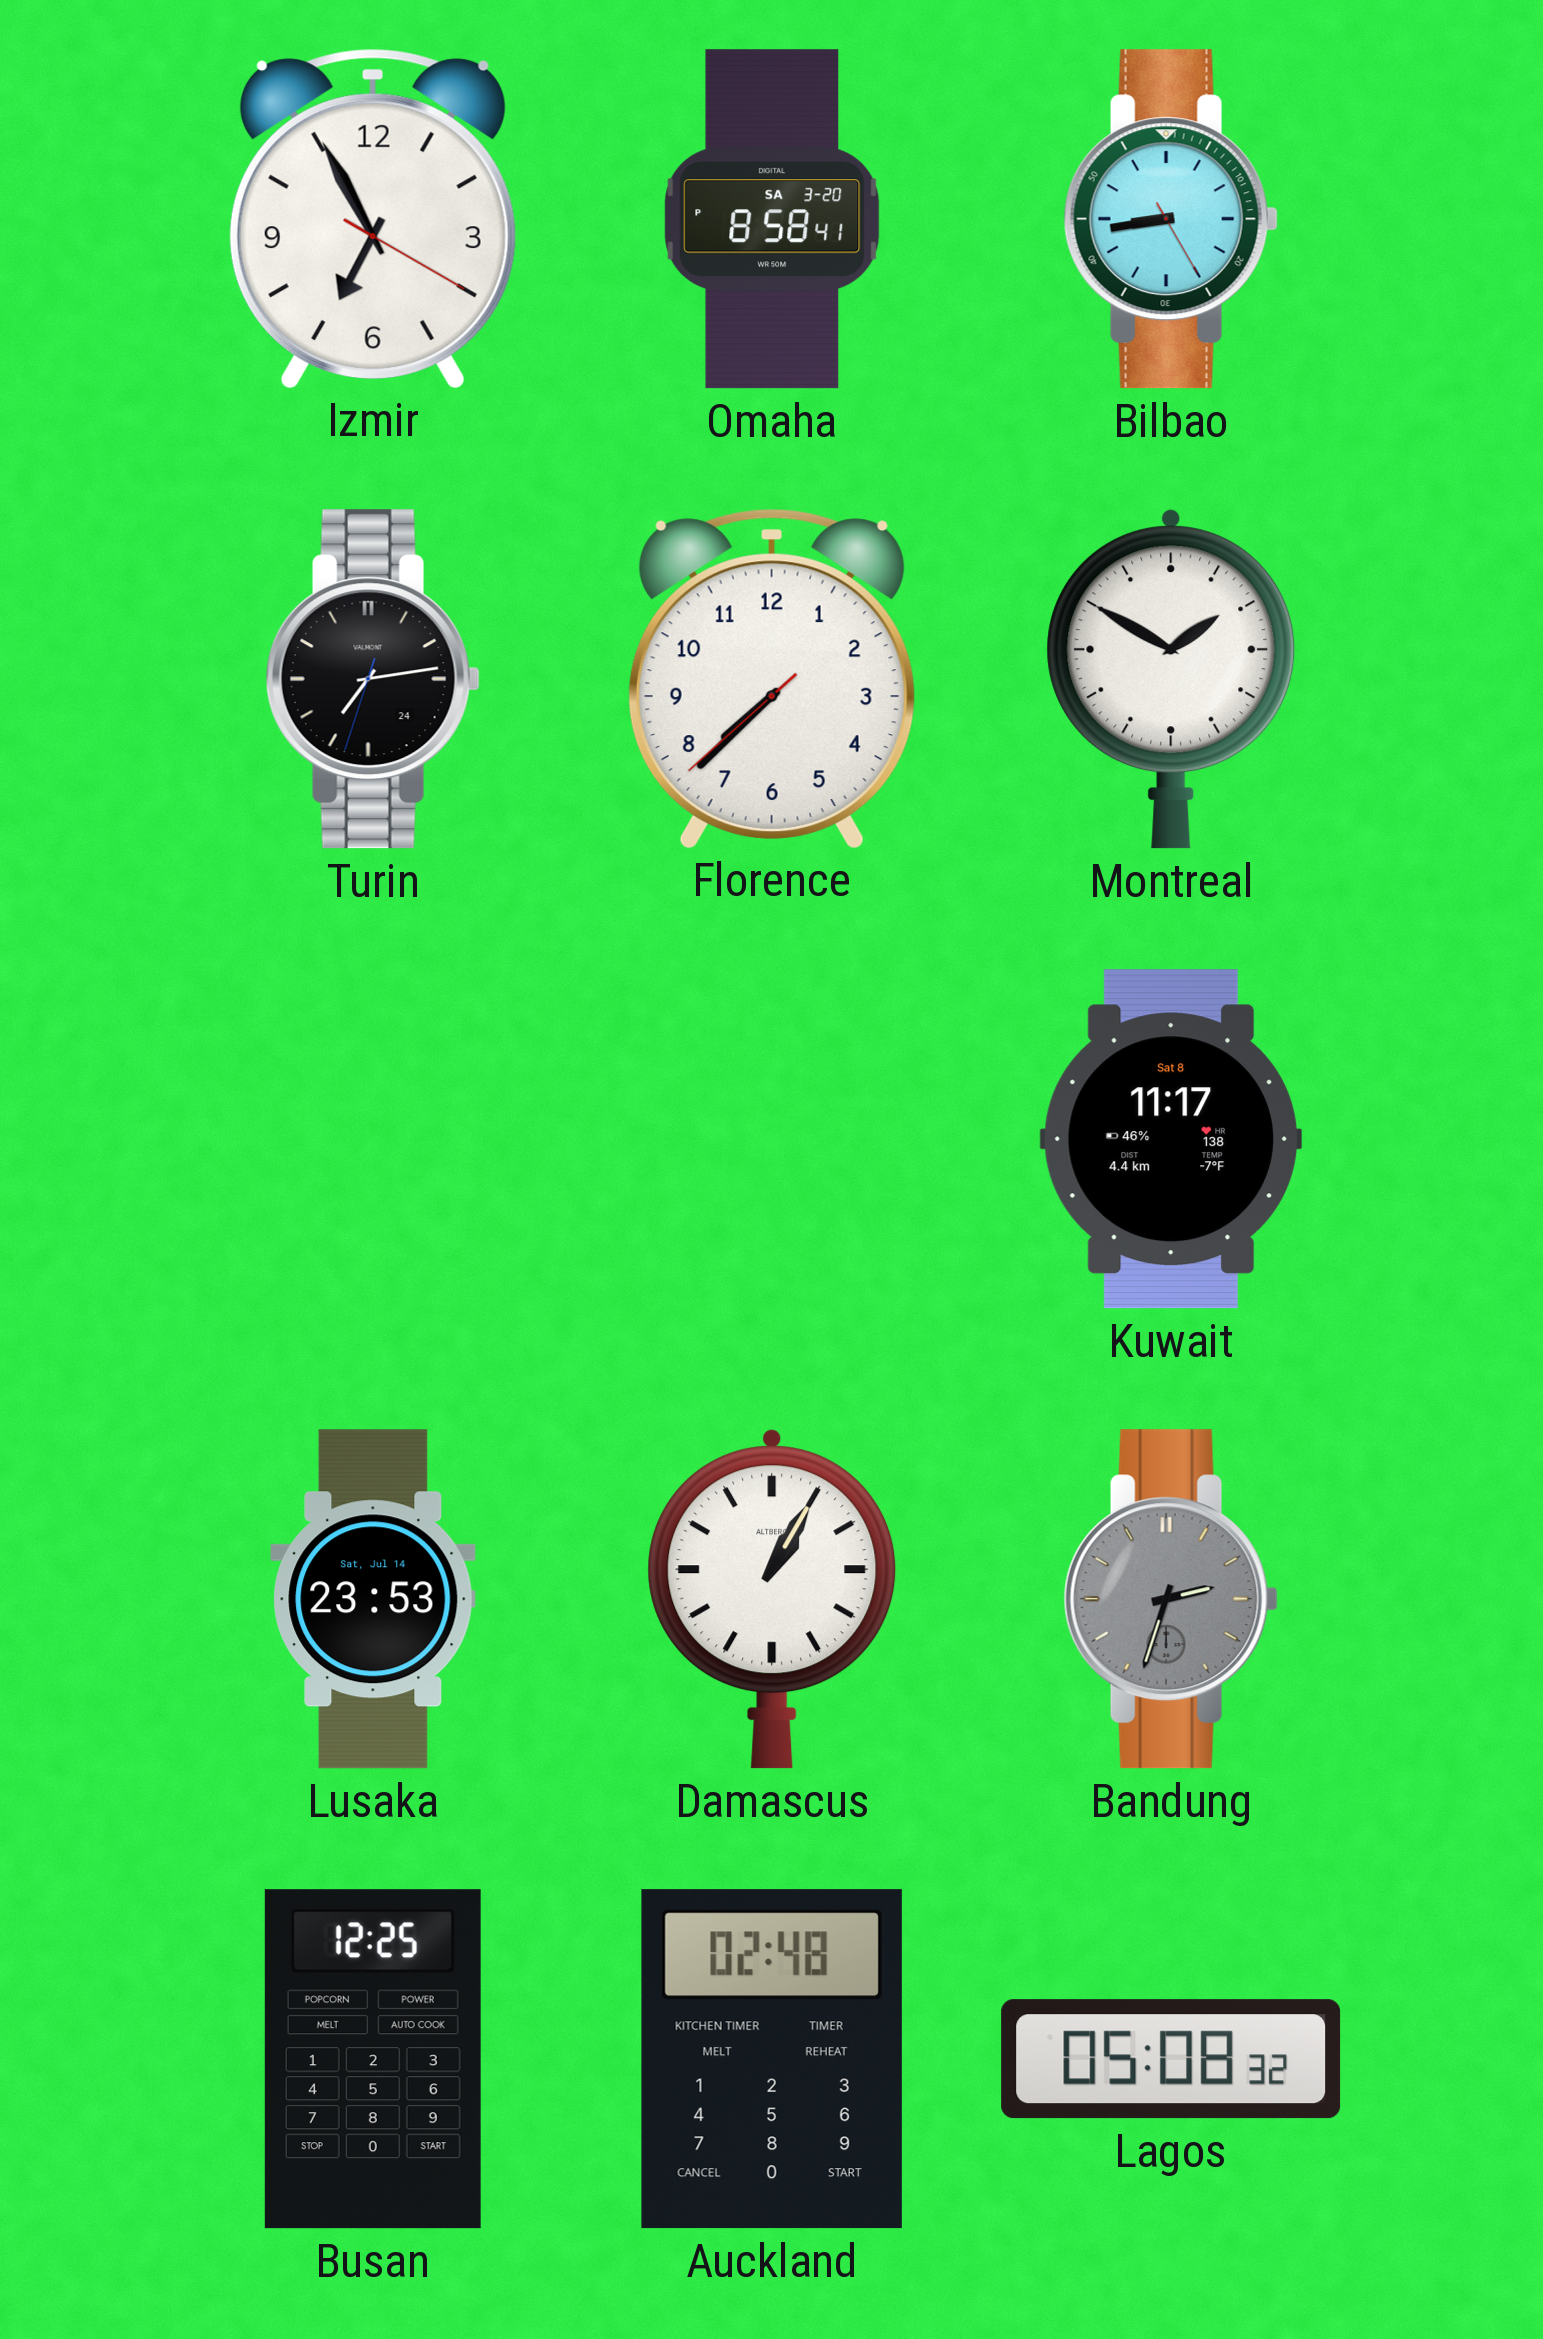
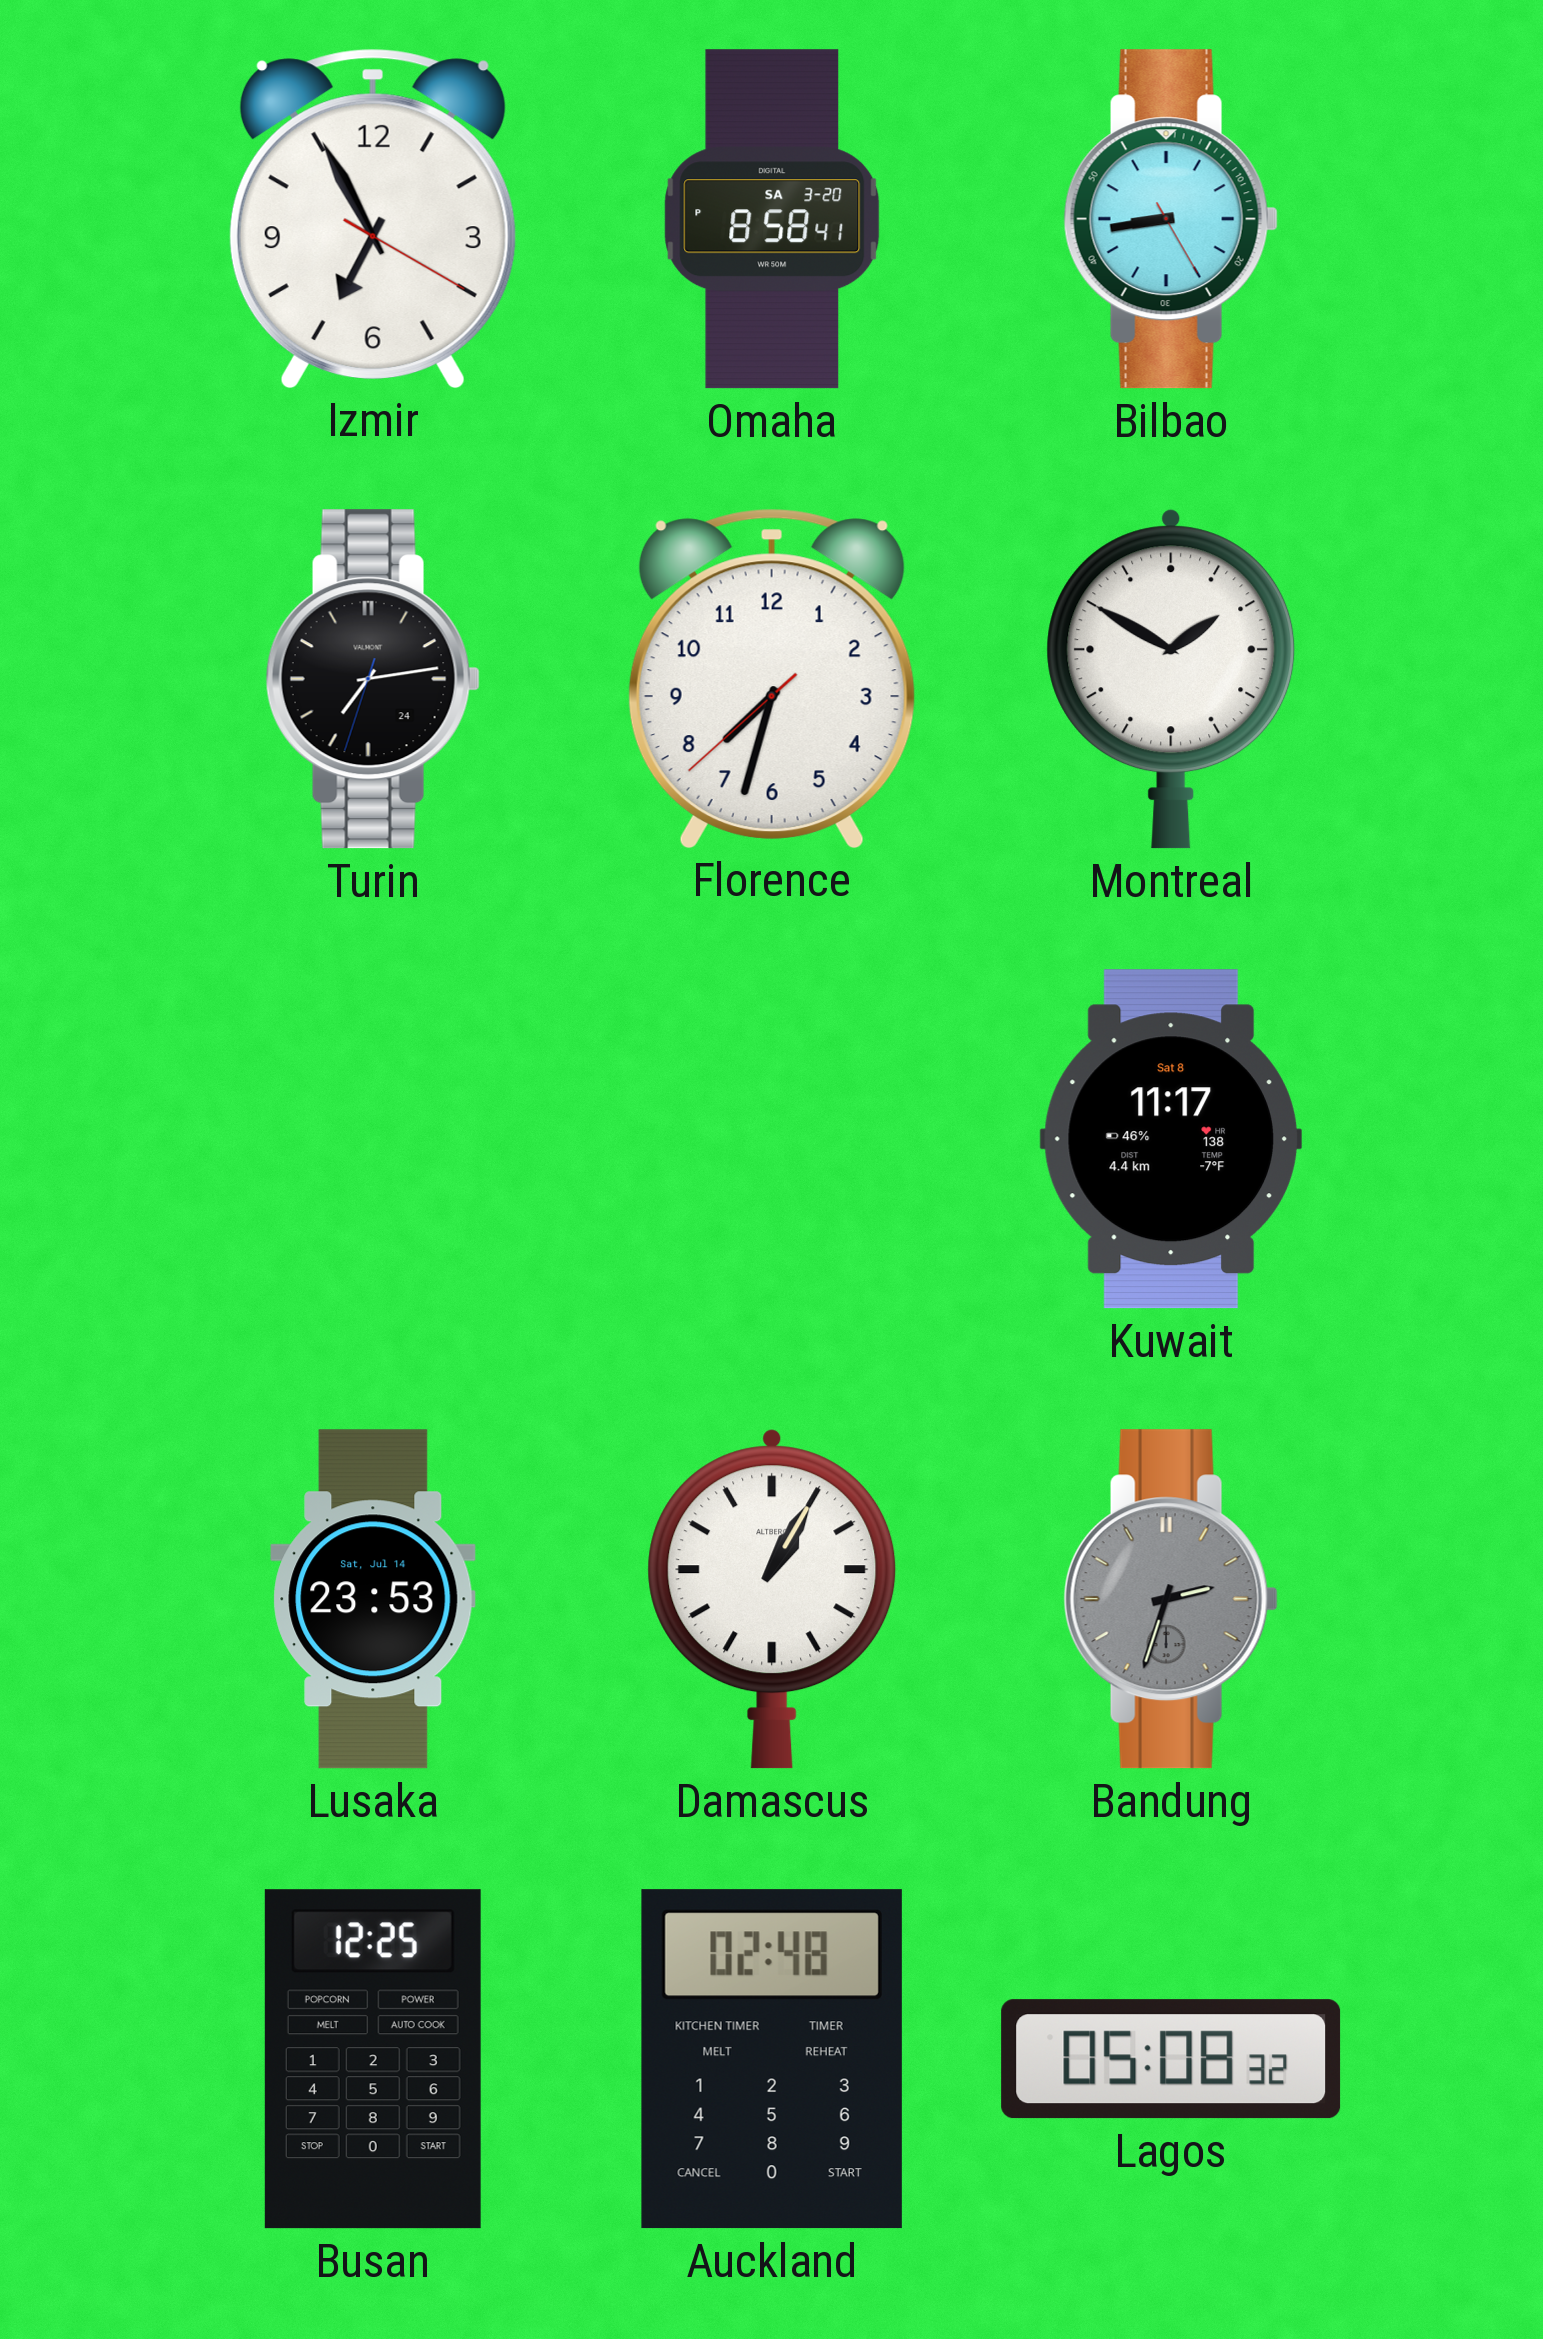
Florence: 7:37 -> 7:32 (772, 678)
